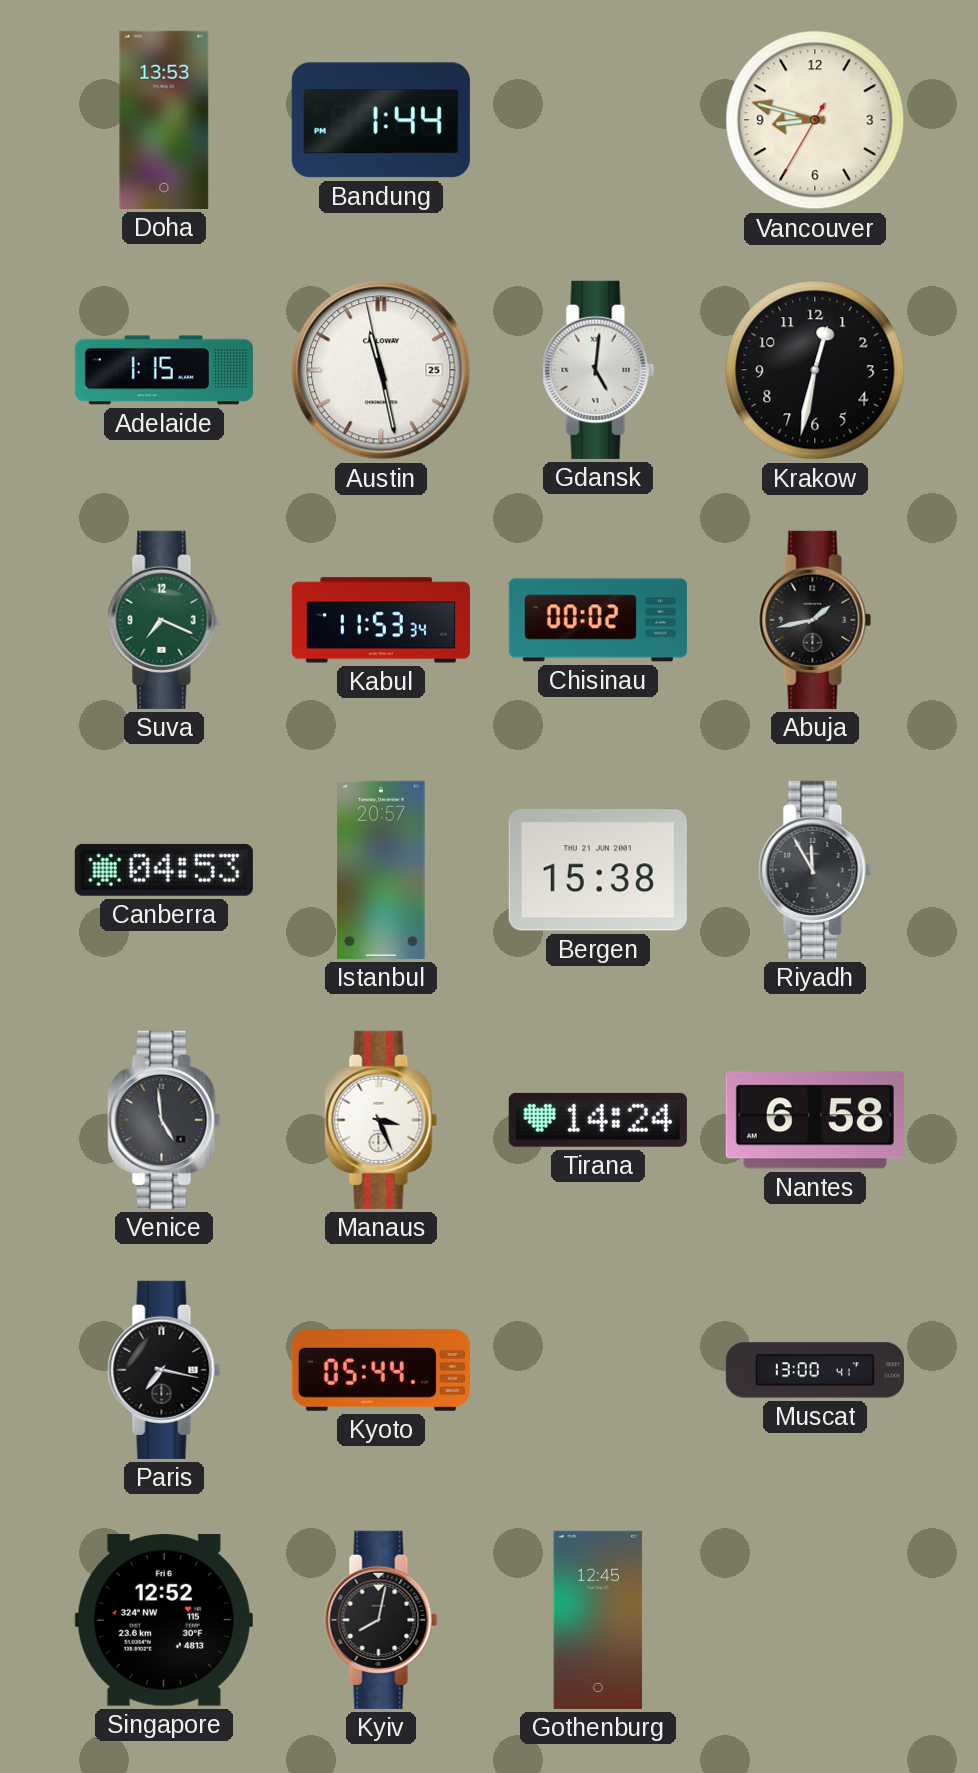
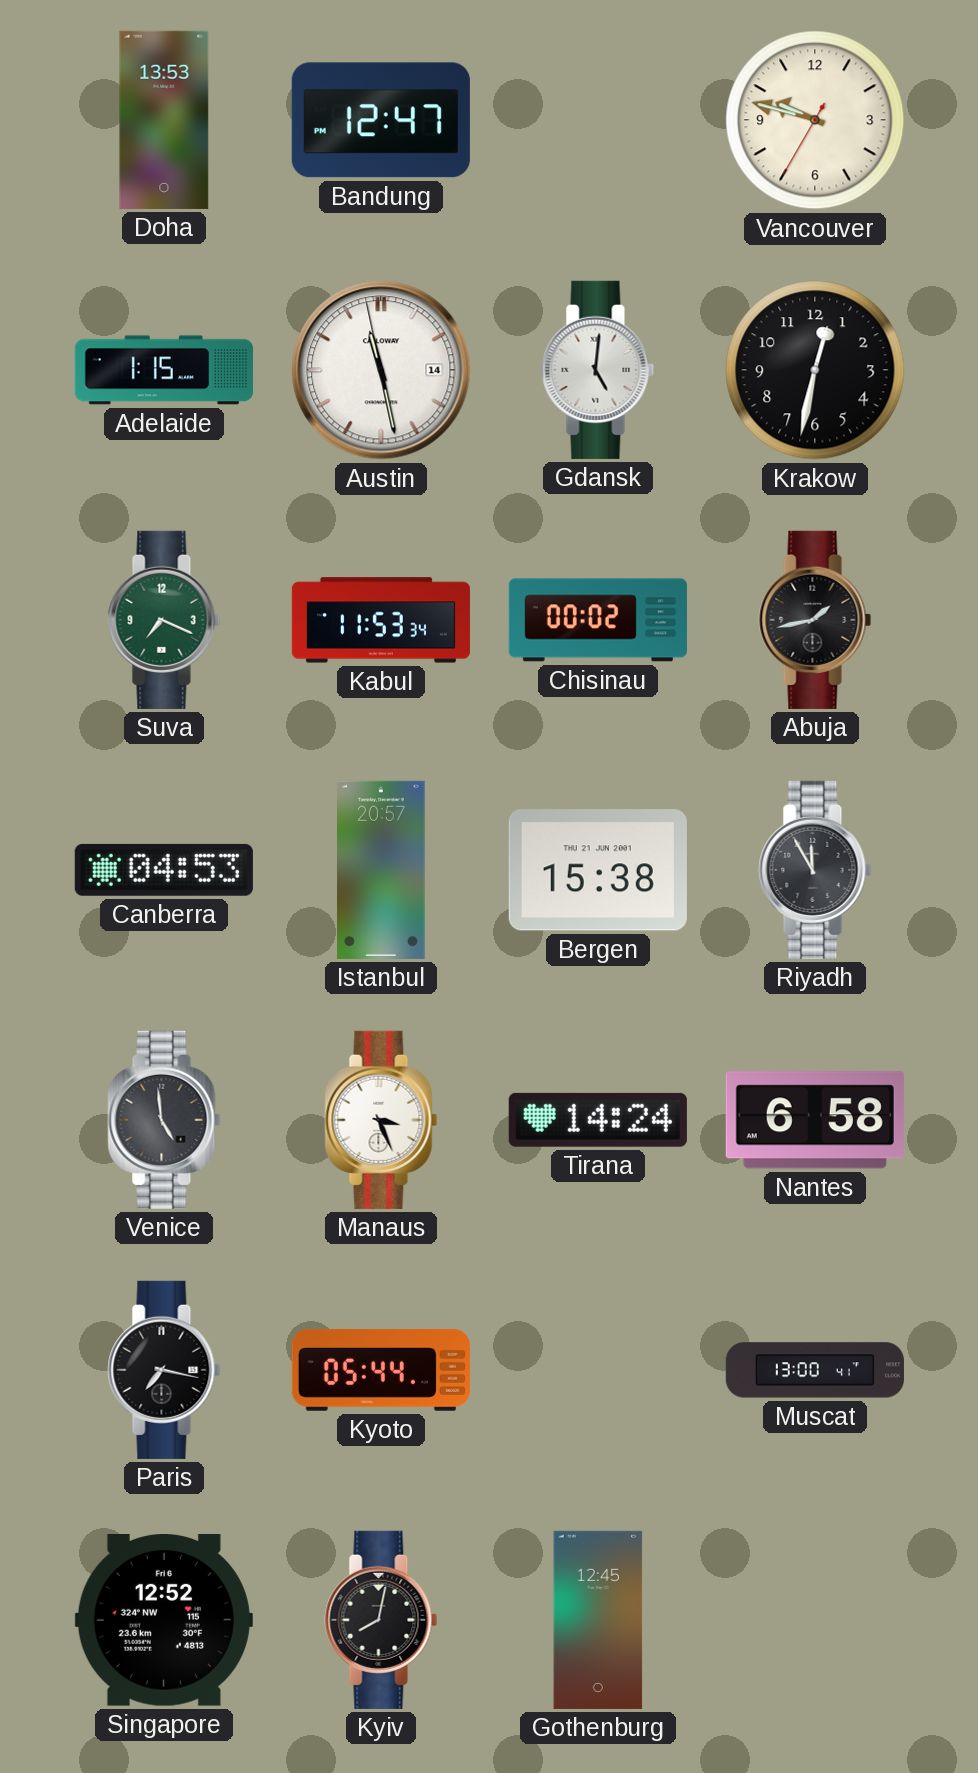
Bandung: 1:44 -> 12:47 (381, 120)
Vancouver: 8:47 -> 9:47 (815, 120)
Austin date: 25 -> 14 (381, 370)
